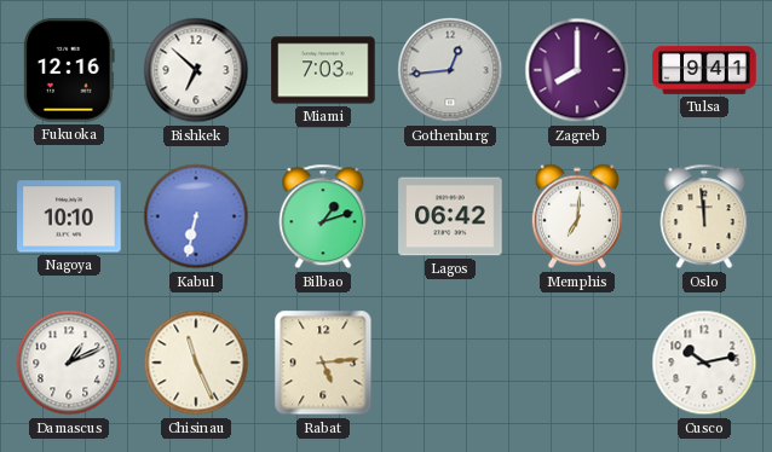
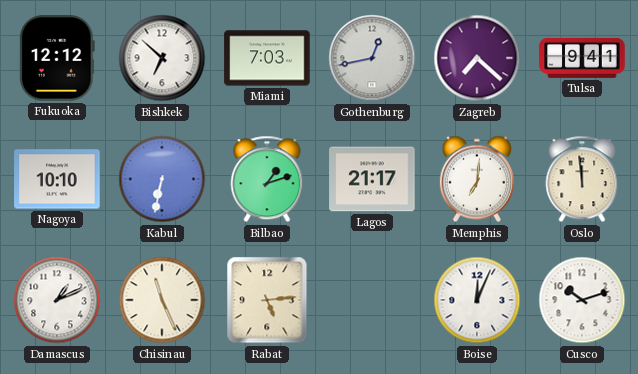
Fukuoka: 12:16 -> 12:12 (57, 58)
Gothenburg: 12:44 -> 12:43 (372, 58)
Zagreb: 8:00 -> 7:22 (477, 58)
Lagos: 06:42 -> 21:17 (372, 179)
Boise: none -> 12:04 (477, 300)
Cusco: 10:13 -> 10:12 (582, 300)
